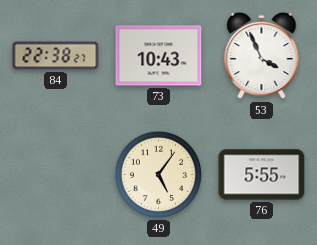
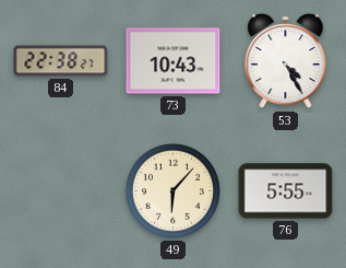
53: 3:56 -> 4:25 (286, 61)
49: 5:06 -> 6:07 (172, 190)
